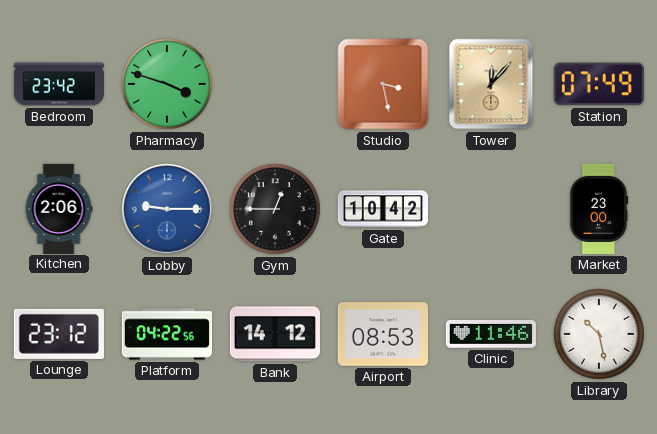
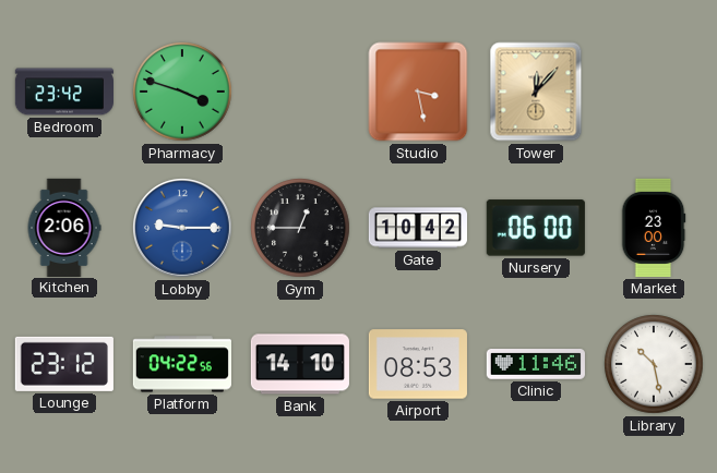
Station: 07:49 -> none (599, 84)
Nursery: none -> 06:00 (536, 228)
Bank: 14:12 -> 14:10 (300, 364)
